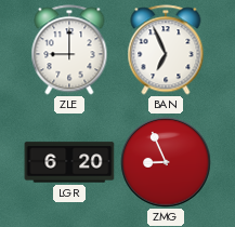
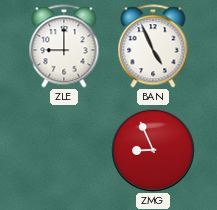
BAN: 6:56 -> 4:56 (153, 46)
LGR: 6:20 -> none (69, 162)
